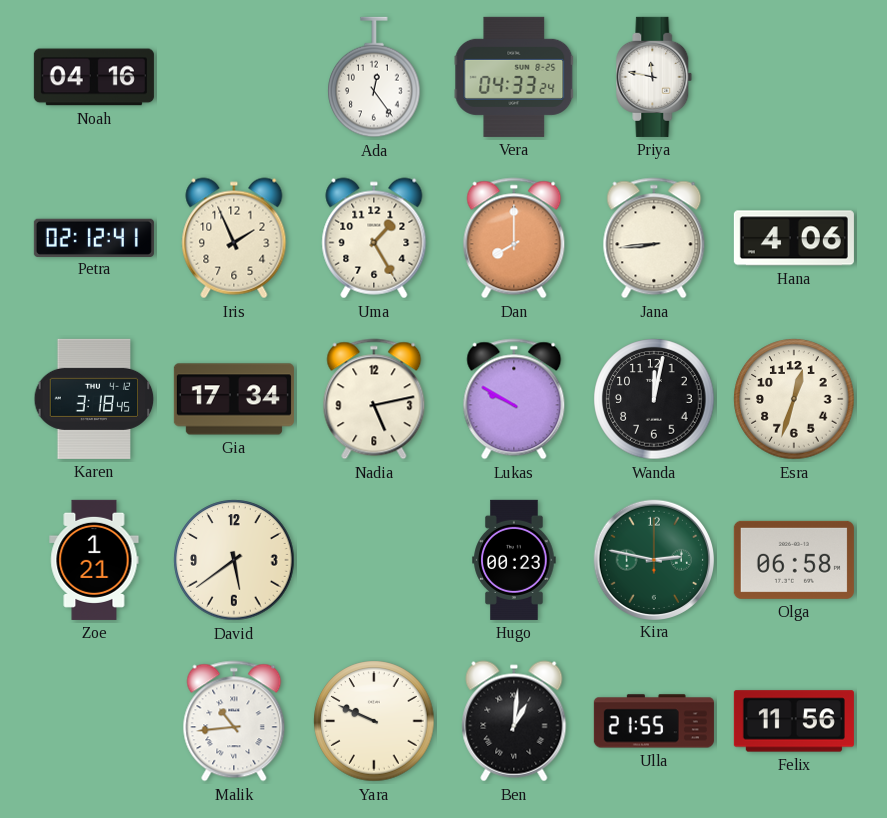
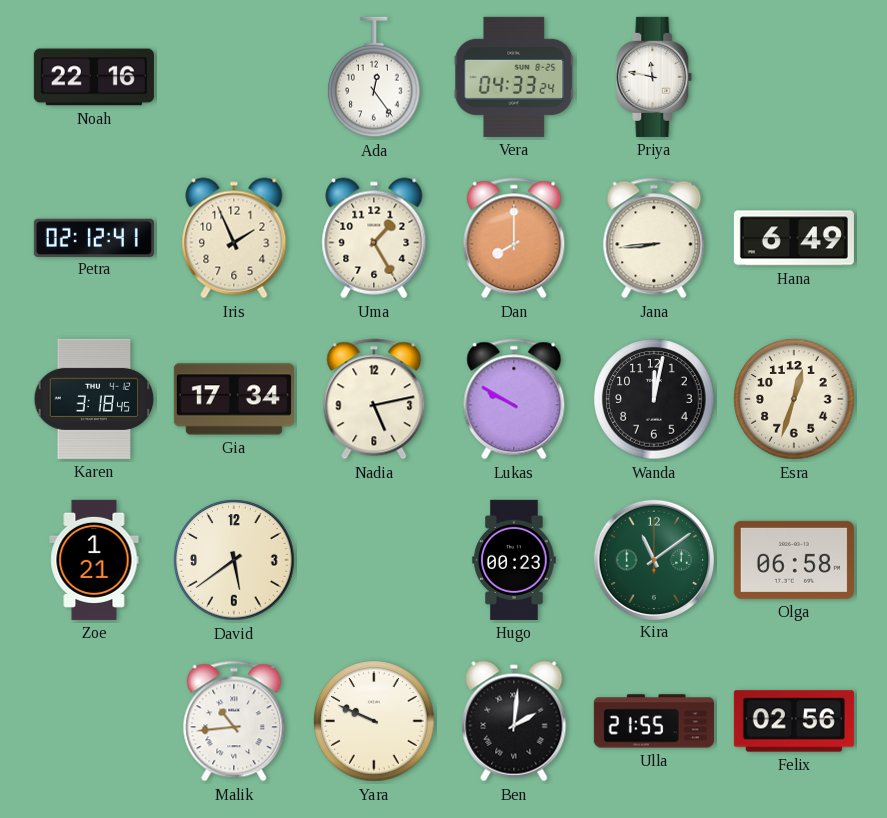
Noah: 04:16 -> 22:16 (94, 77)
Hana: 4:06 -> 6:49 (794, 238)
Kira: 2:47 -> 11:09 (653, 559)
Ben: 1:01 -> 2:01 (514, 721)
Felix: 11:56 -> 02:56 (794, 721)
